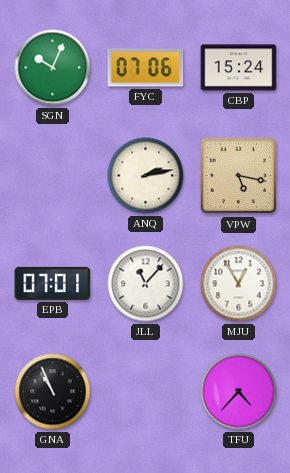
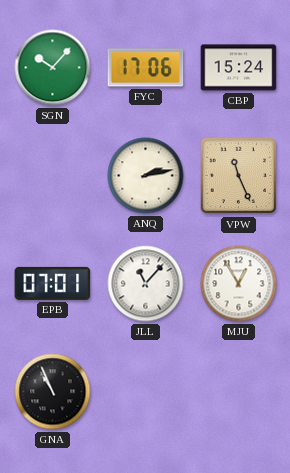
SGN: 10:04 -> 10:07 (53, 68)
FYC: 07:06 -> 17:06 (146, 68)
VPW: 5:17 -> 11:26 (239, 176)
TFU: 4:37 -> none (239, 392)
